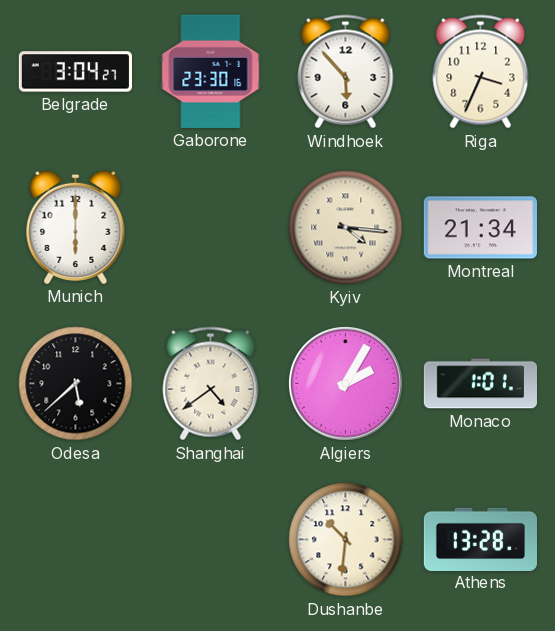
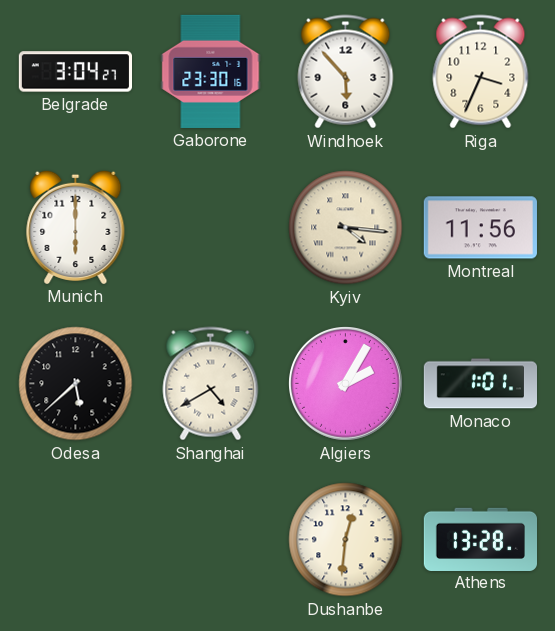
Montreal: 21:34 -> 11:56 (480, 228)
Shanghai: 4:39 -> 4:40 (211, 384)
Dushanbe: 10:31 -> 12:31 (346, 540)
